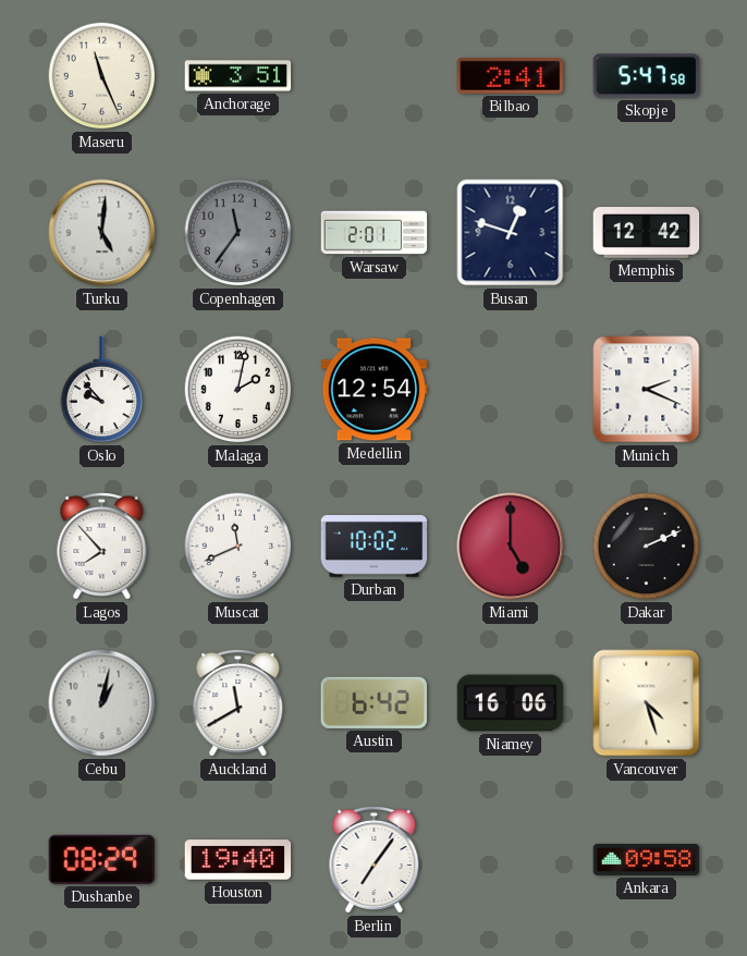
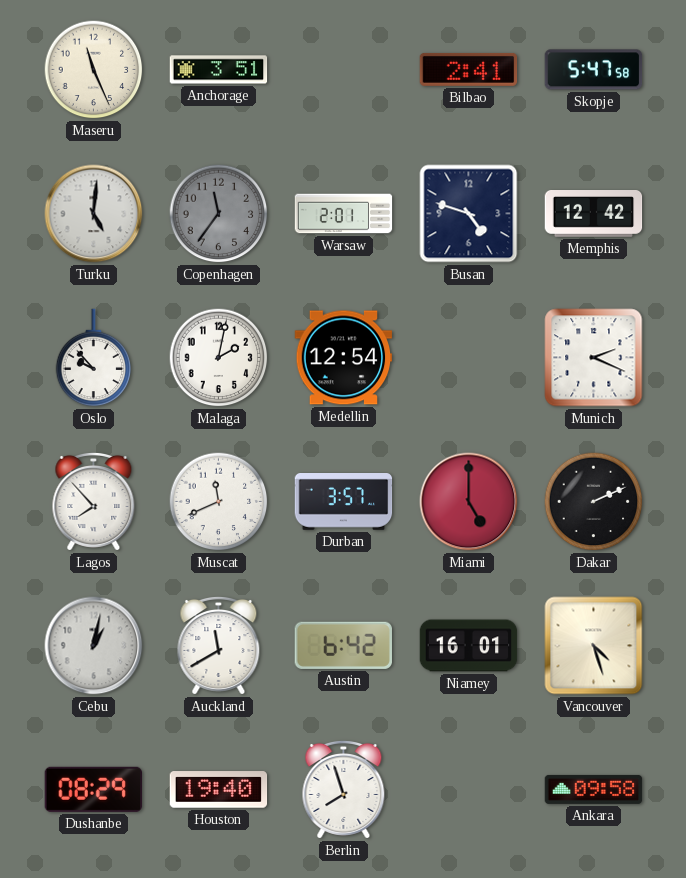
Busan: 12:48 -> 4:48 (469, 214)
Durban: 10:02 -> 3:57 (344, 502)
Niamey: 16:06 -> 16:01 (469, 646)
Berlin: 7:06 -> 7:57 (344, 789)
